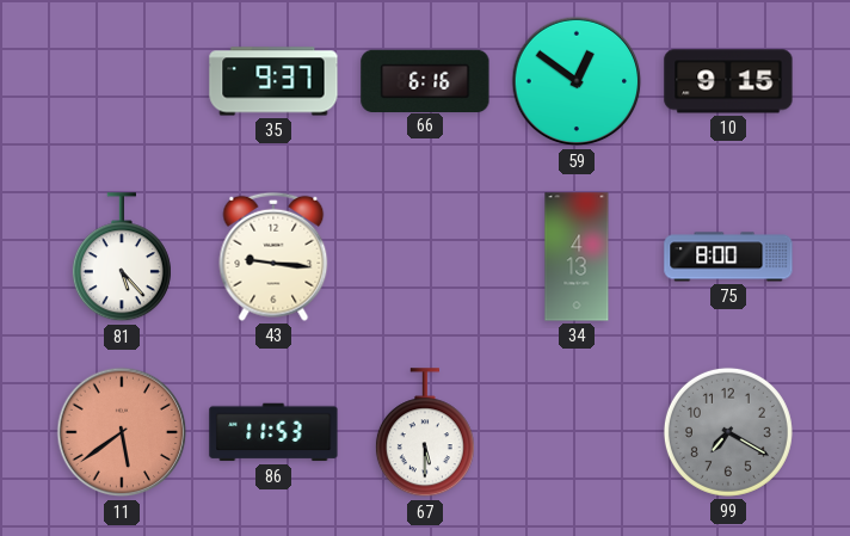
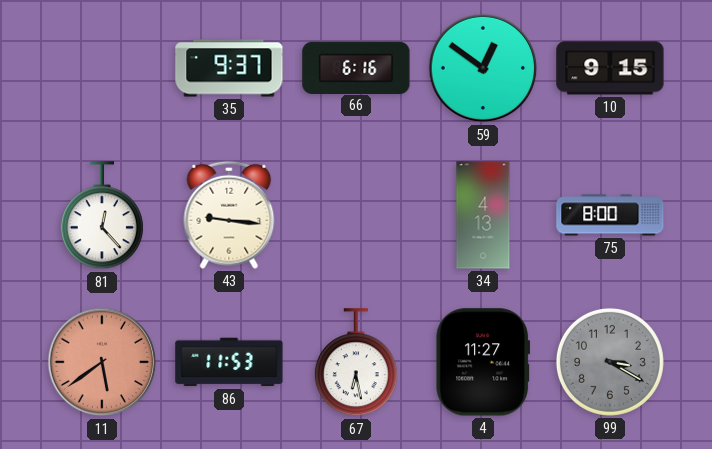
81: 5:23 -> 12:23 (102, 216)
67: 5:30 -> 6:28 (356, 363)
4: none -> 11:27 (482, 362)
99: 7:20 -> 3:20 (610, 362)
